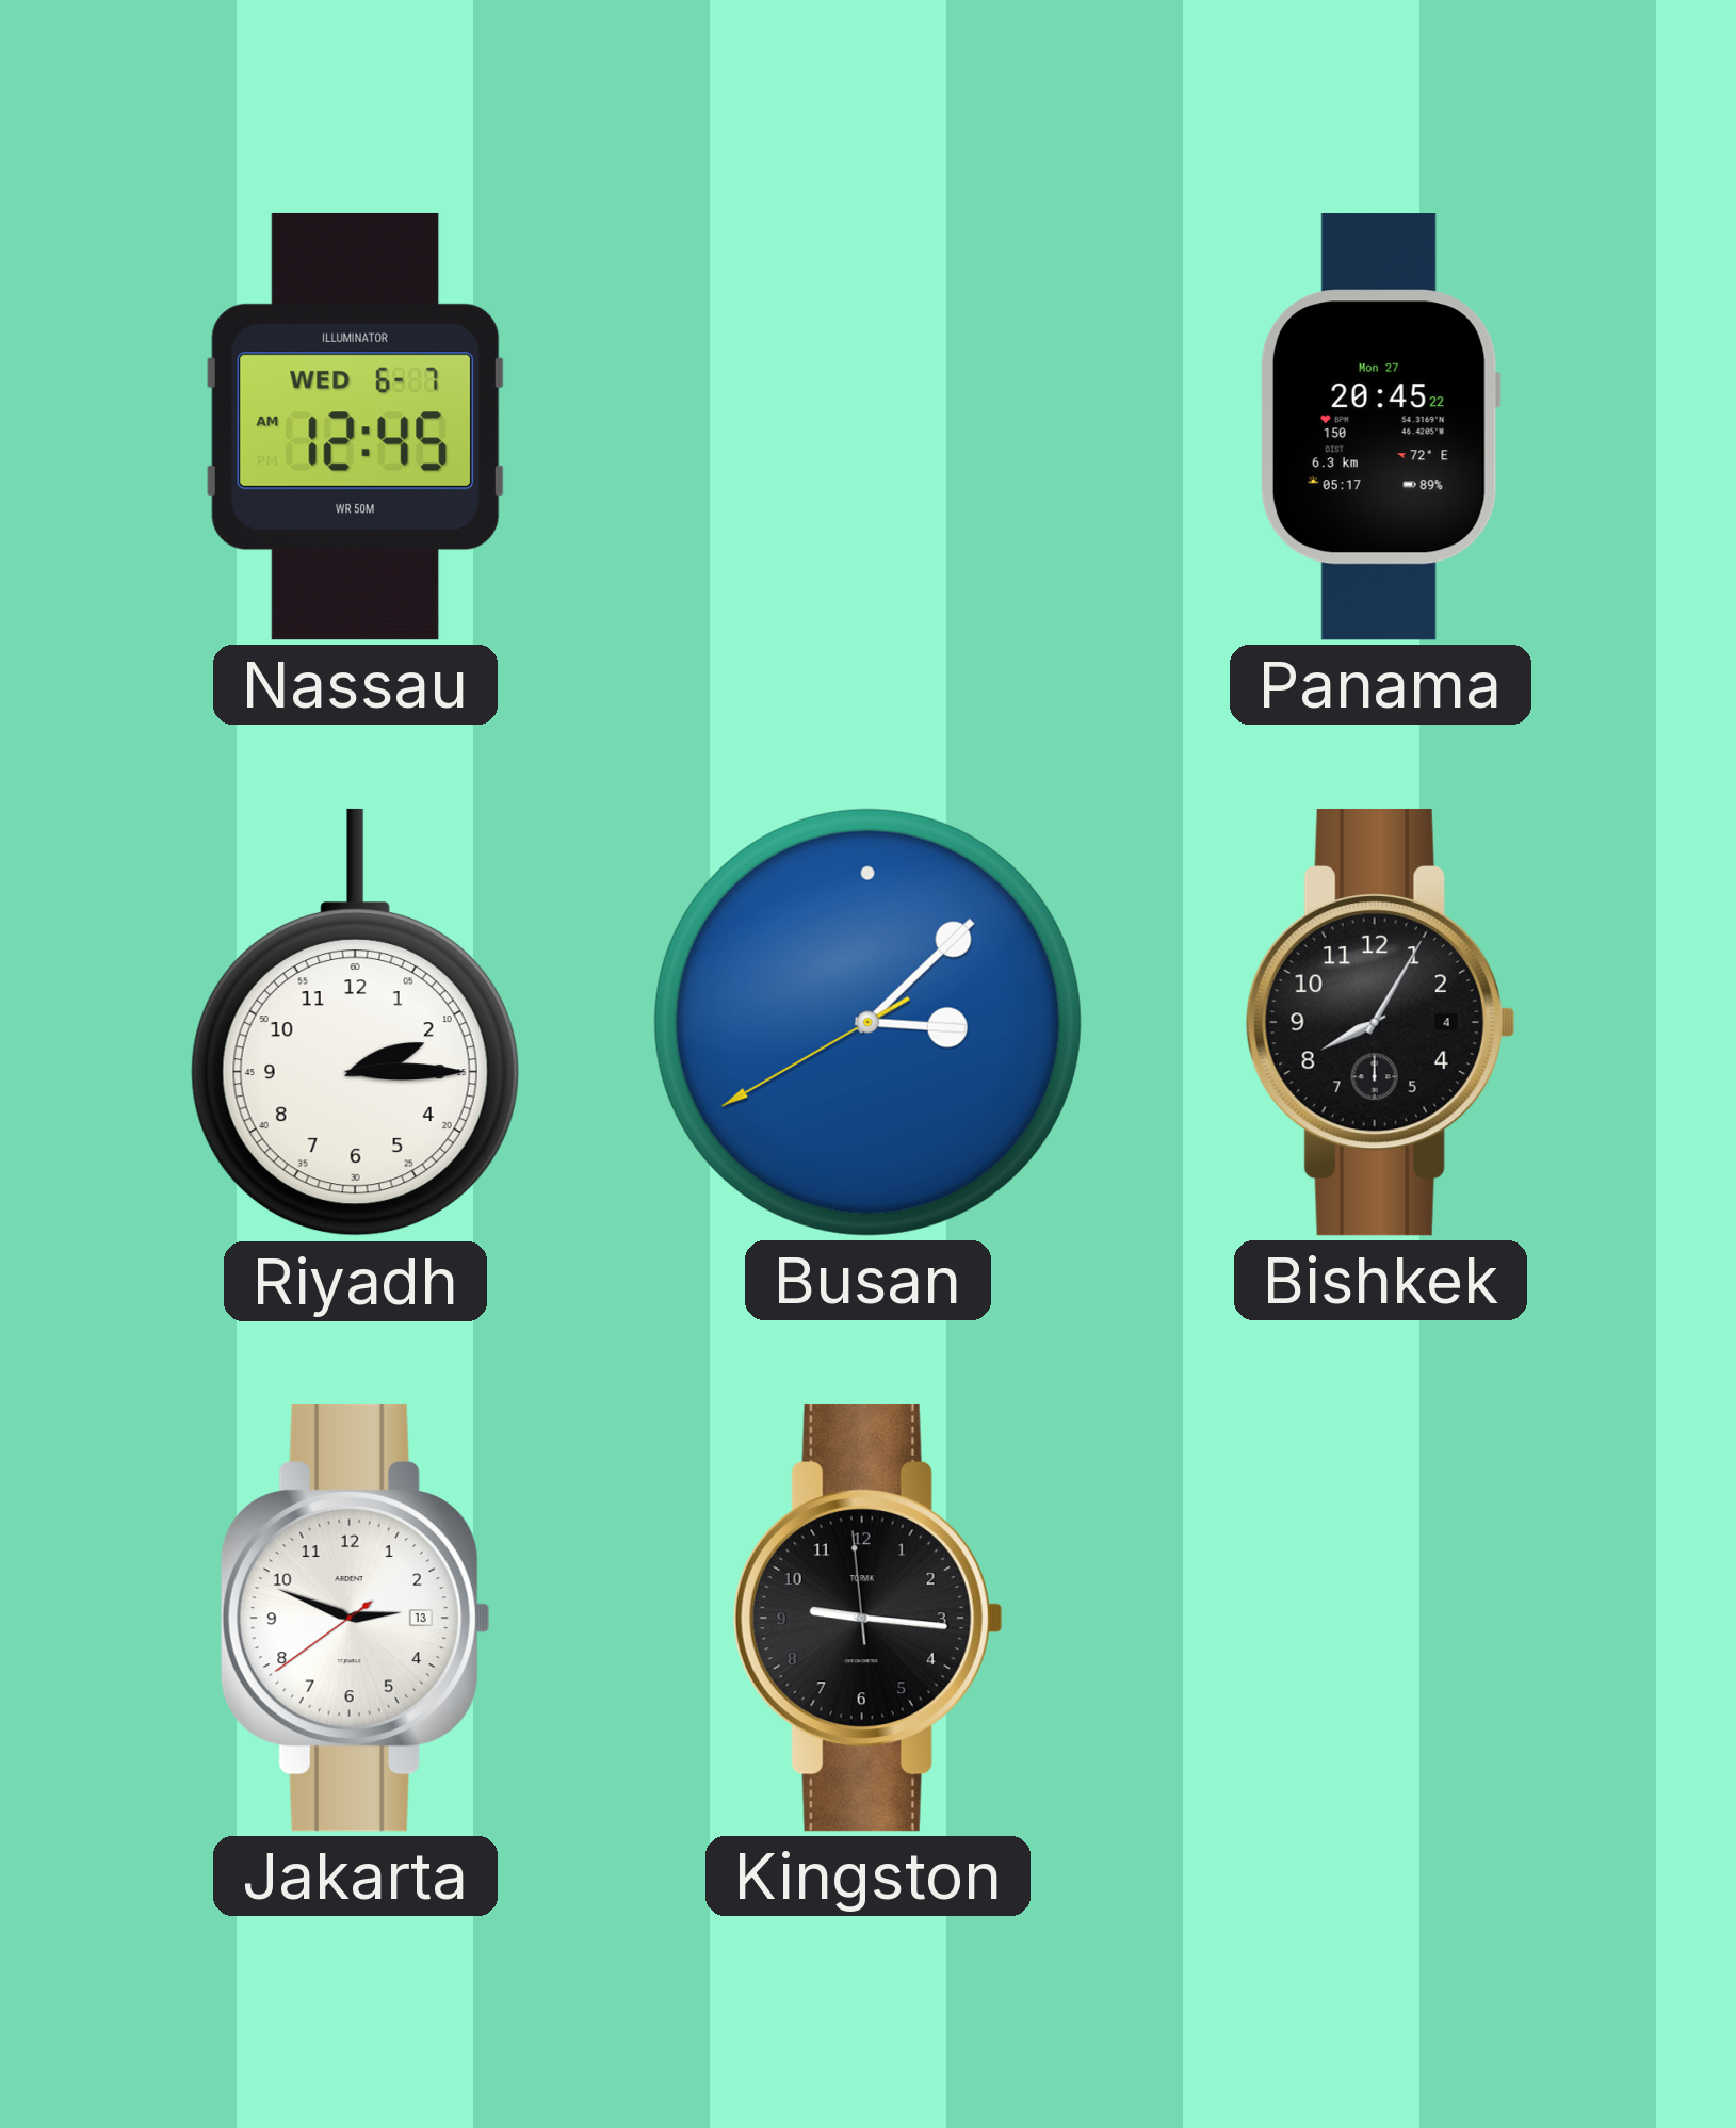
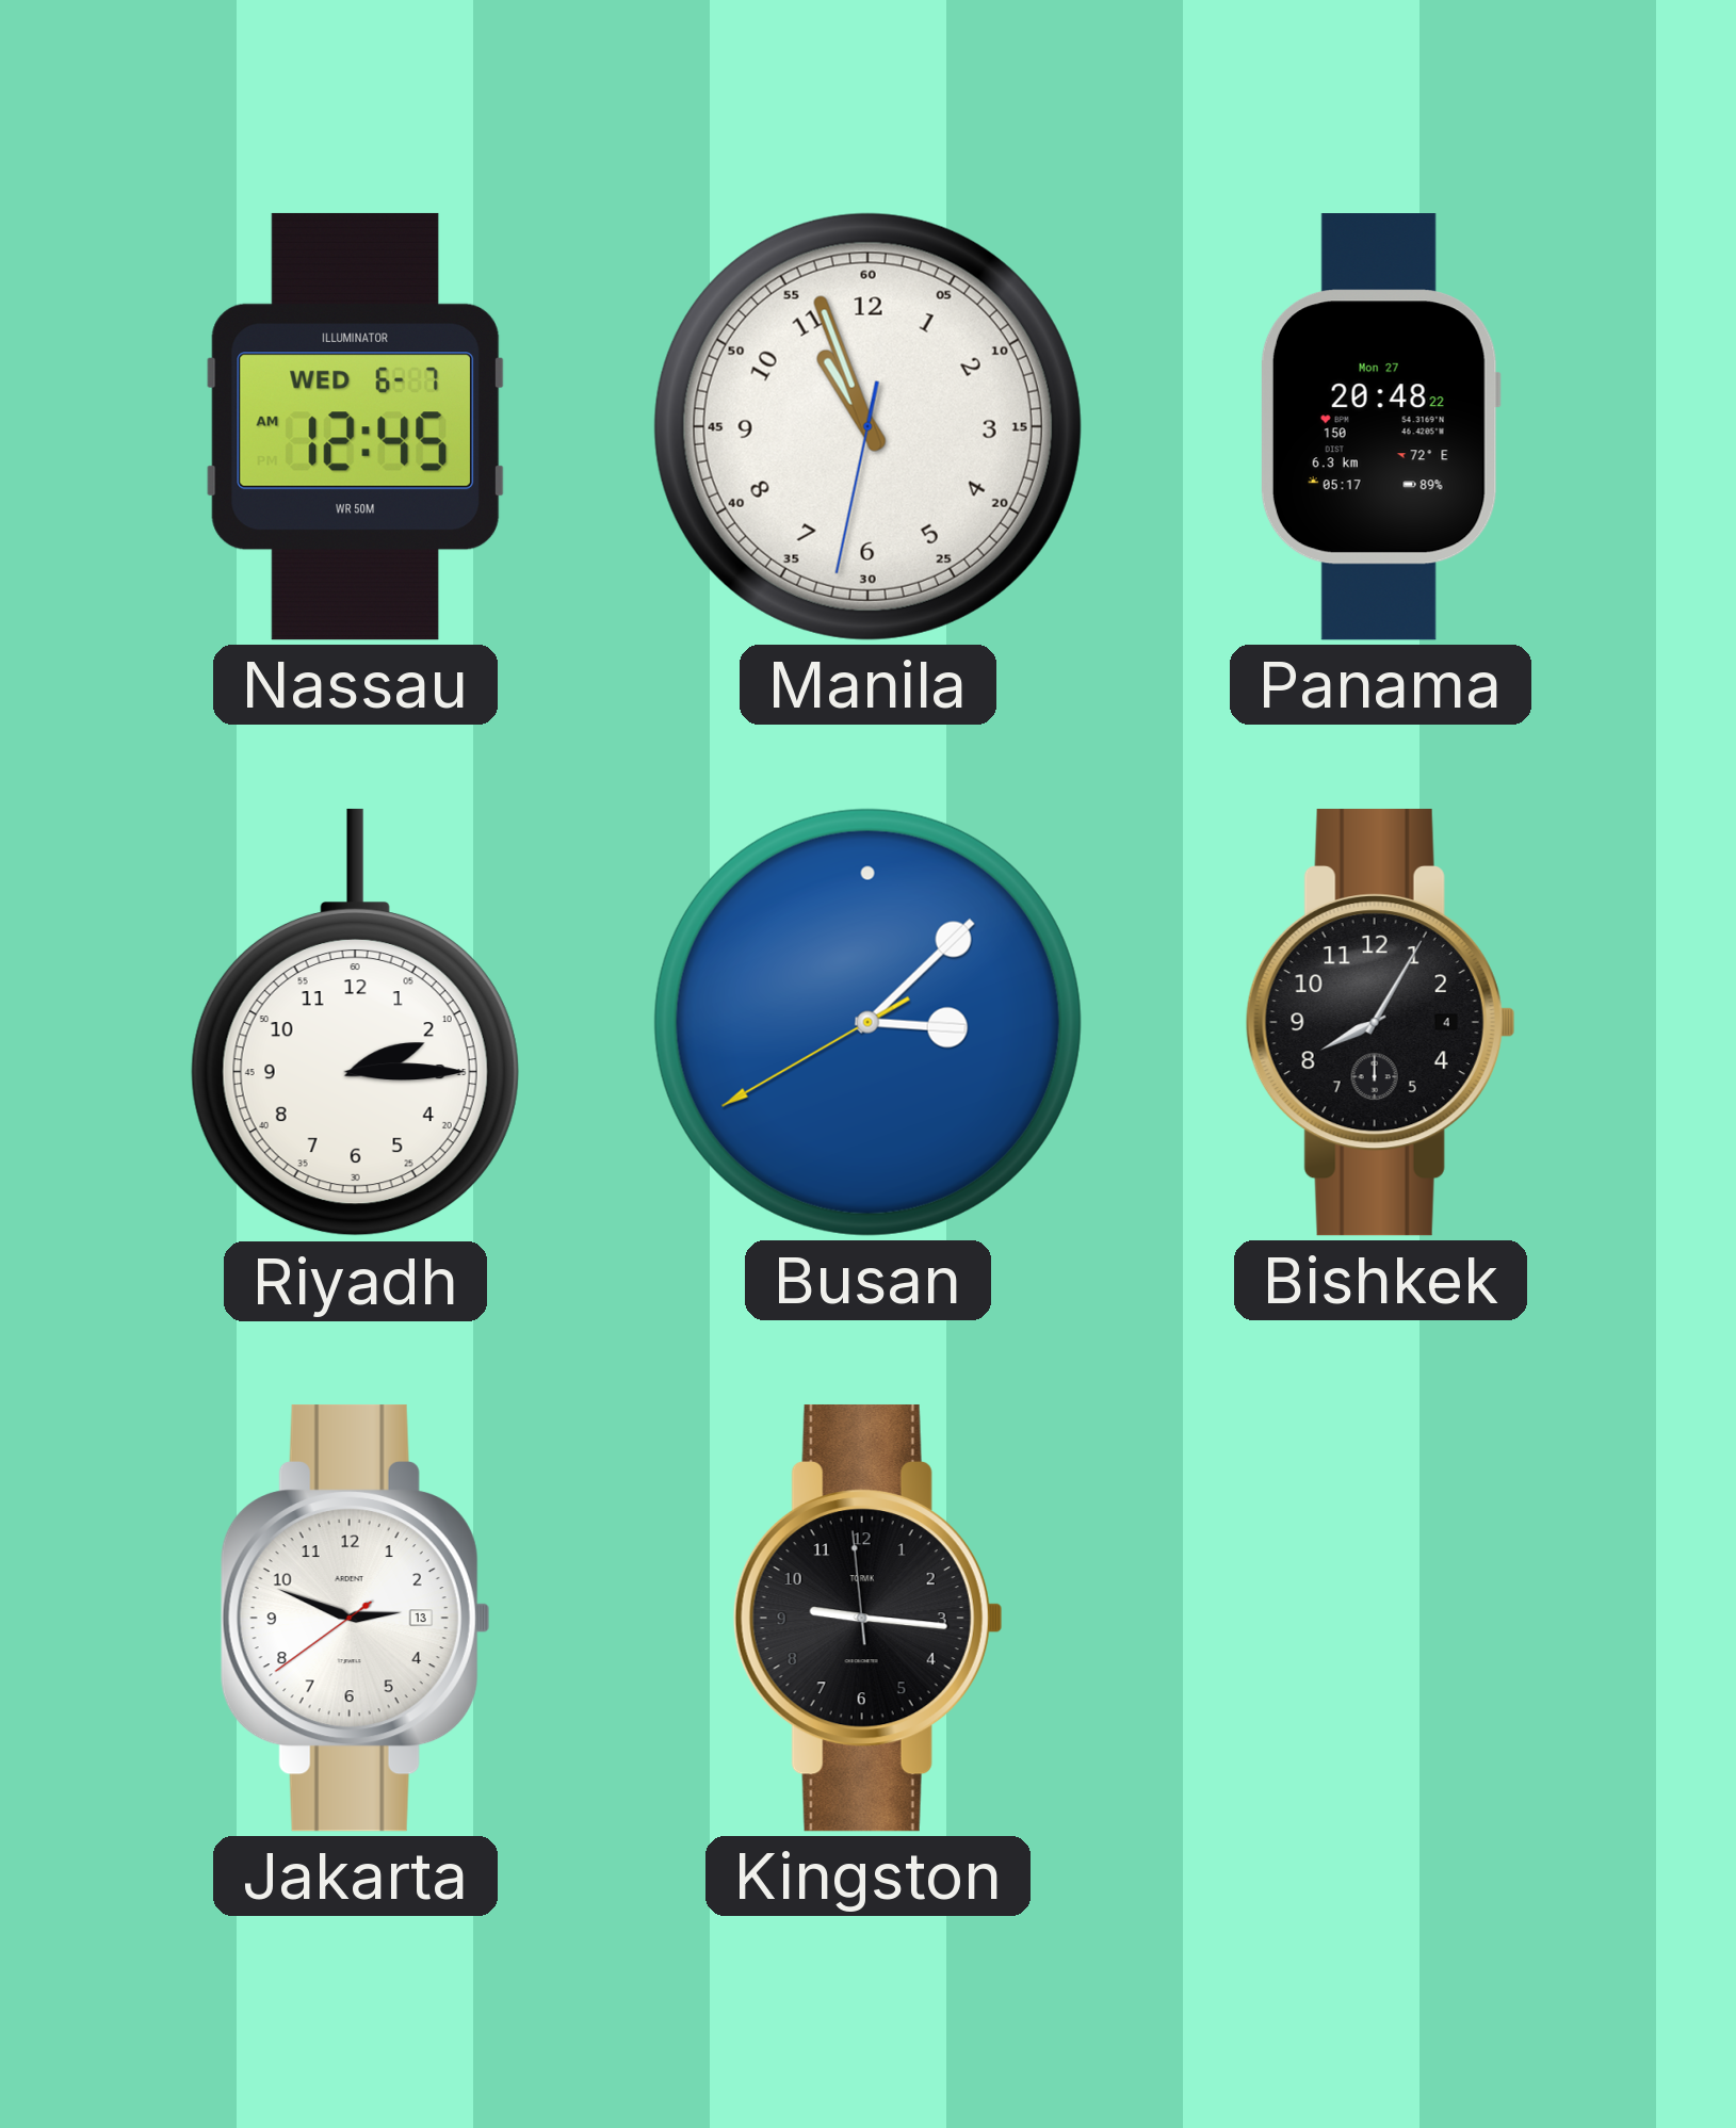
Manila: none -> 10:56 (867, 426)
Panama: 20:45 -> 20:48 (1380, 427)
